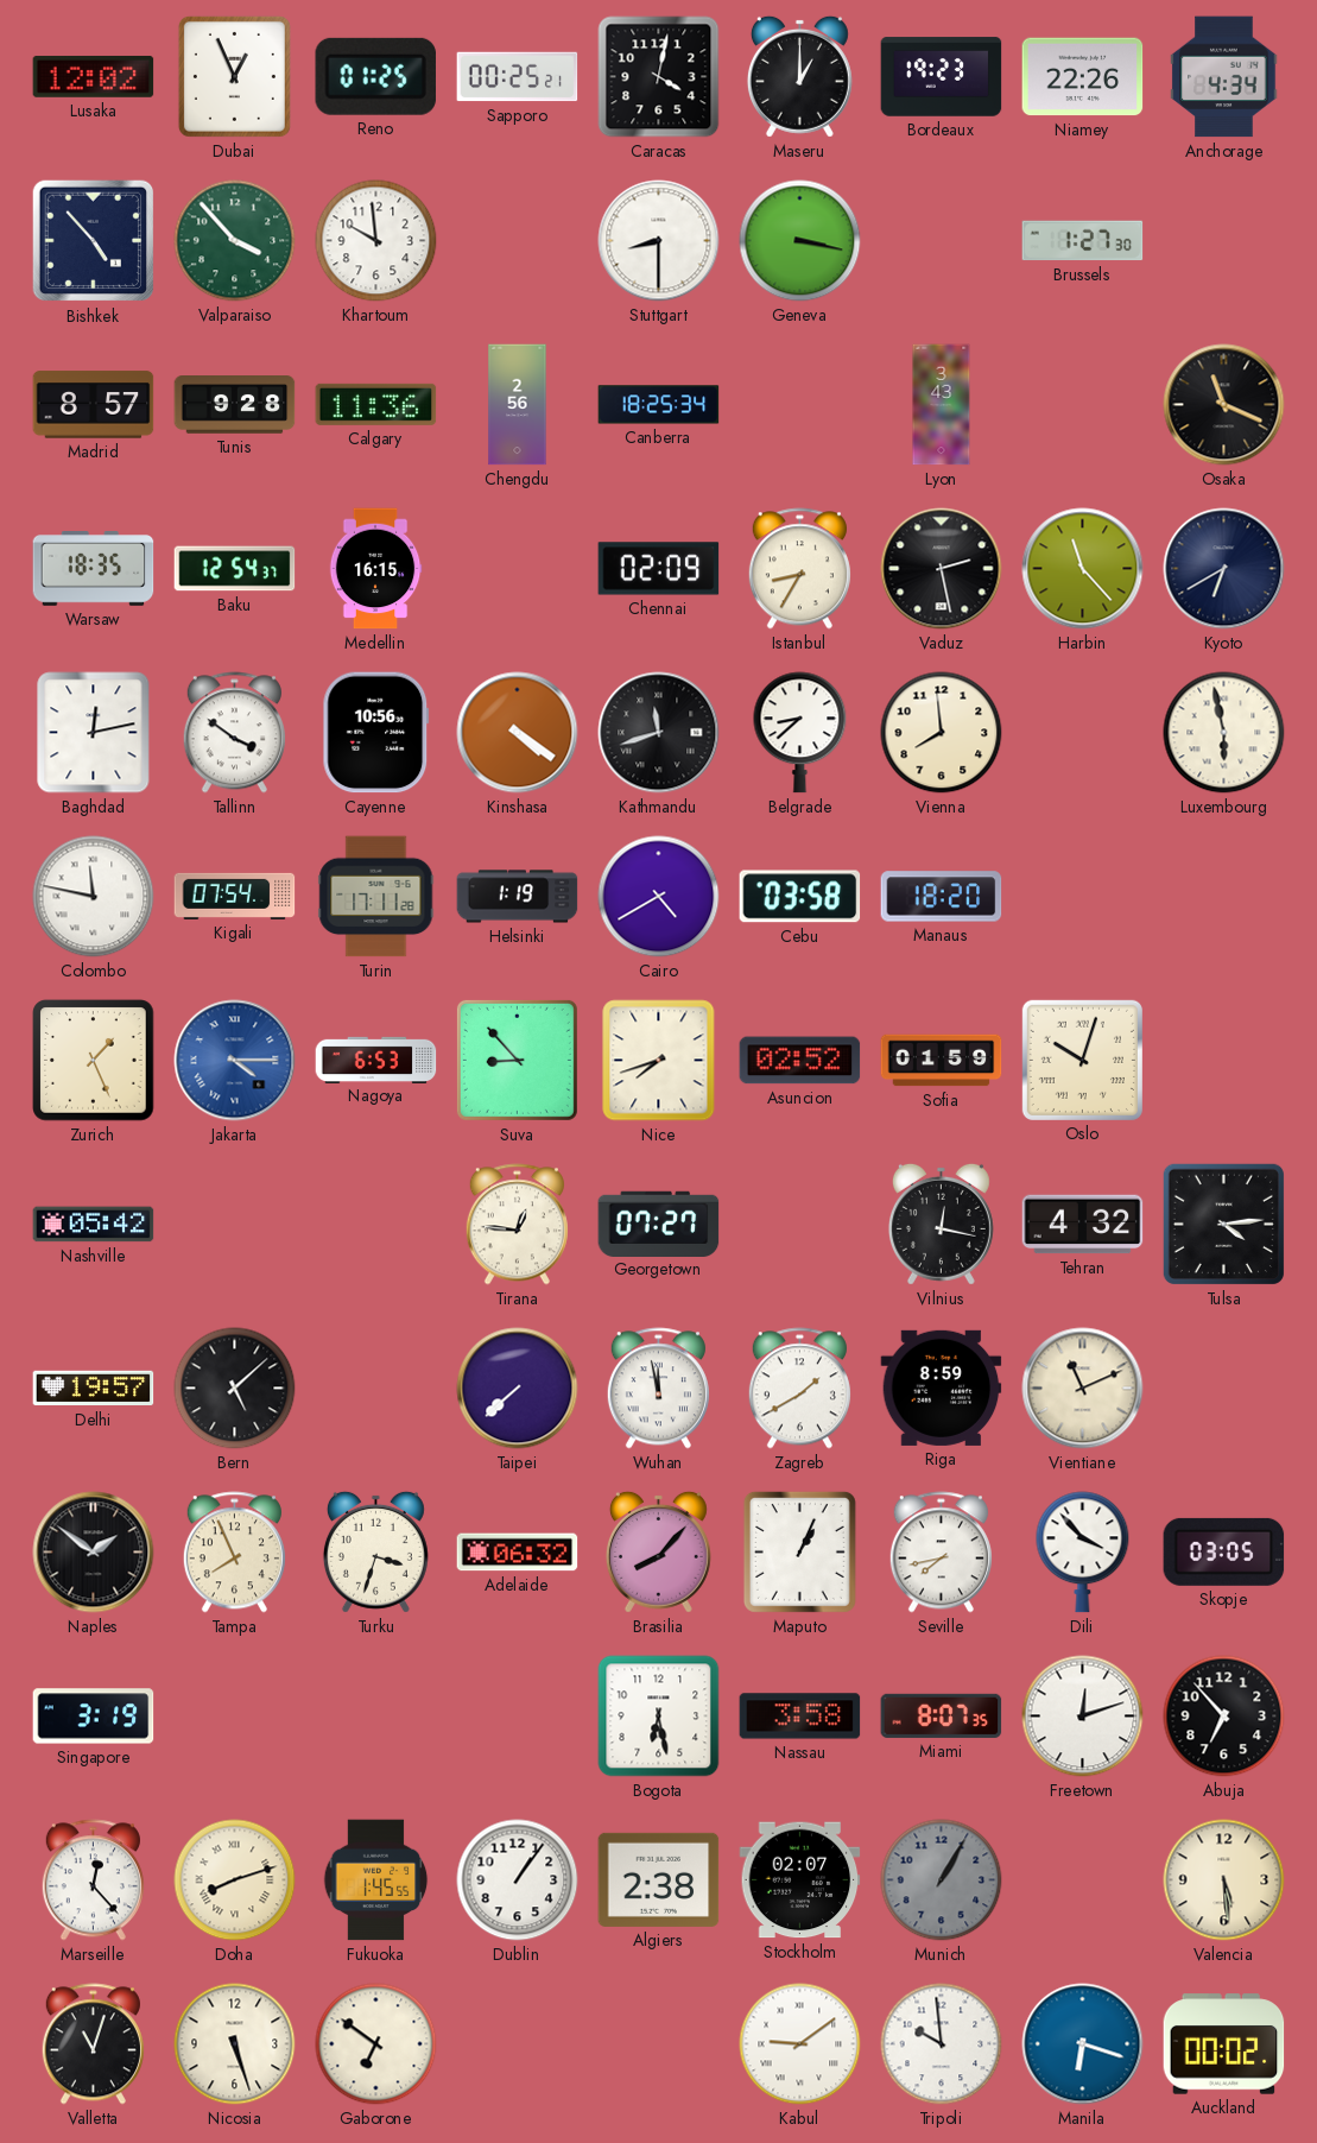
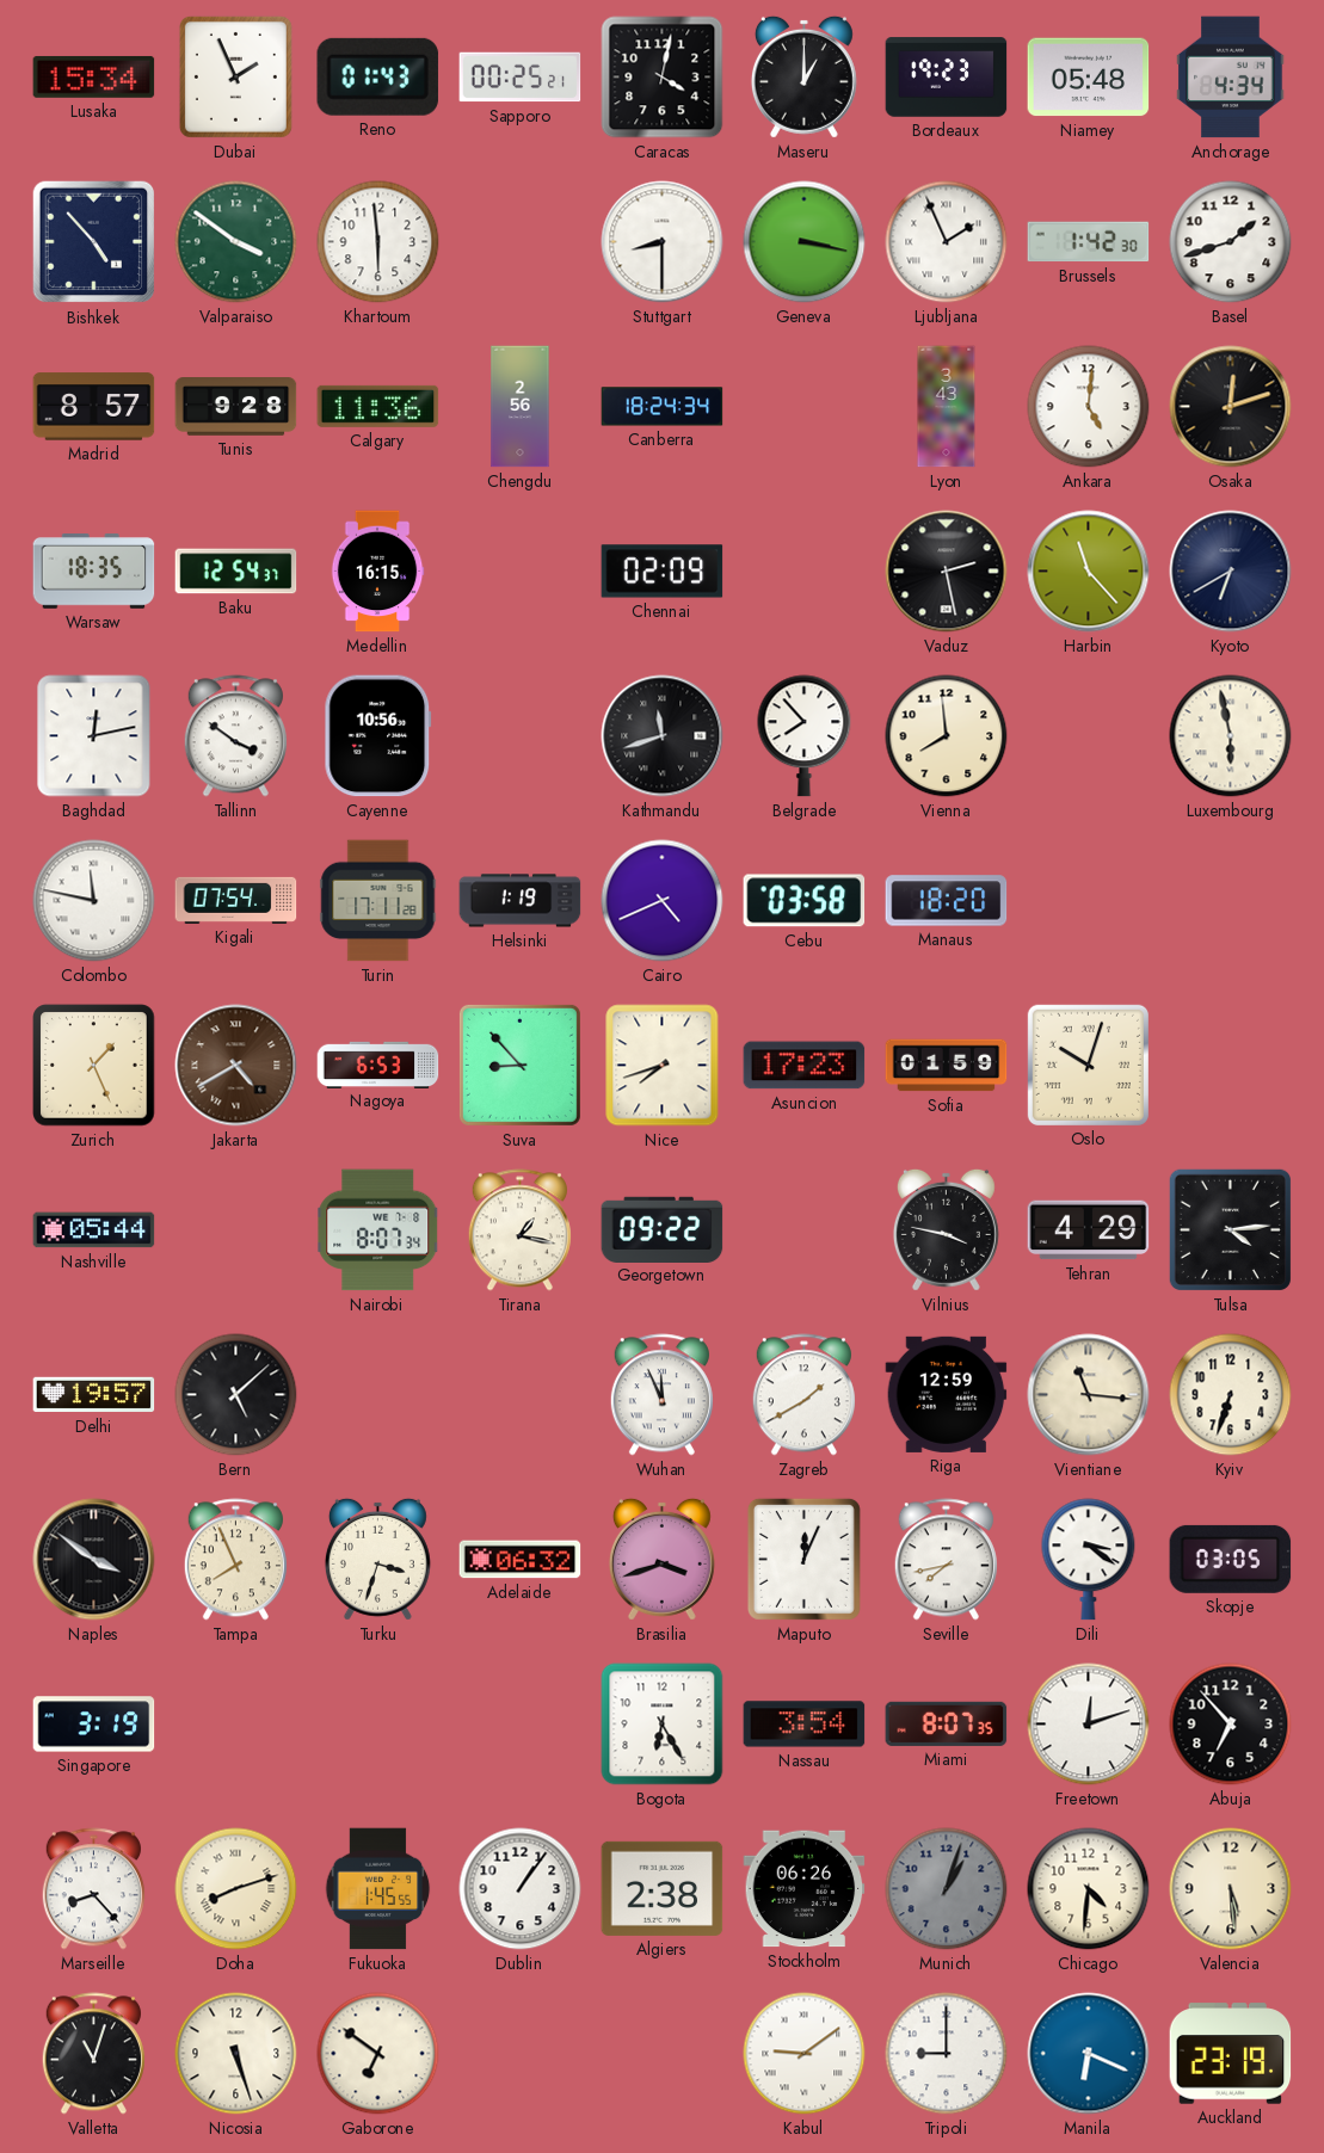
Lusaka: 12:02 -> 15:34 (94, 76)
Dubai: 12:56 -> 1:56 (235, 76)
Reno: 01:25 -> 01:43 (377, 76)
Niamey: 22:26 -> 05:48 (1089, 78)
Valparaiso: 3:53 -> 3:51 (236, 242)
Khartoum: 9:59 -> 5:59 (378, 242)
Ljubljana: none -> 1:56 (947, 242)
Brussels: 1:27 -> 1:42 (1089, 242)
Basel: none -> 1:42 (1231, 242)
Canberra: 18:25 -> 18:24 (663, 407)
Ankara: none -> 5:01 (1089, 407)
Osaka: 11:19 -> 12:12 (1231, 407)
Istanbul: 8:35 -> none (799, 569)
Kinshasa: 4:21 -> none (518, 733)
Belgrade: 8:38 -> 7:53 (805, 736)
Cairo: 4:40 -> 4:41 (663, 901)
Jakarta: 4:15 -> 4:40 (236, 1066)
Jakarta dial: blue -> brown (236, 1066)
Asuncion: 02:52 -> 17:23 (805, 1066)
Nashville: 05:42 -> 05:44 (94, 1230)
Nairobi: none -> 8:07 (378, 1230)
Tirana: 12:46 -> 1:17 (519, 1230)
Georgetown: 07:27 -> 09:22 (663, 1229)
Vilnius: 12:17 -> 3:47 (946, 1229)
Tehran: 4:32 -> 4:29 (1089, 1230)
Taipei: 7:38 -> none (518, 1389)
Wuhan: 11:58 -> 11:56 (661, 1395)
Riga: 8:59 -> 12:59 (947, 1394)
Vientiane: 11:11 -> 11:16 (1089, 1395)
Kyiv: none -> 6:33 (1231, 1395)
Naples: 1:51 -> 3:51 (94, 1560)
Brasilia: 8:07 -> 3:42 (661, 1559)
Maputo: 1:04 -> 12:04 (803, 1559)
Dili: 3:53 -> 3:21 (1089, 1560)
Bogota: 6:28 -> 6:25 (663, 1725)
Nassau: 3:58 -> 3:54 (805, 1725)
Marseille: 12:23 -> 8:23 (93, 1889)
Stockholm: 02:07 -> 06:26 (805, 1889)
Munich: 1:05 -> 1:03 (947, 1889)
Chicago: none -> 4:31 (1089, 1889)
Tripoli: 9:59 -> 9:00 (947, 2054)
Manila: 6:18 -> 6:19 (1089, 2054)
Auckland: 00:02 -> 23:19 (1231, 2054)
